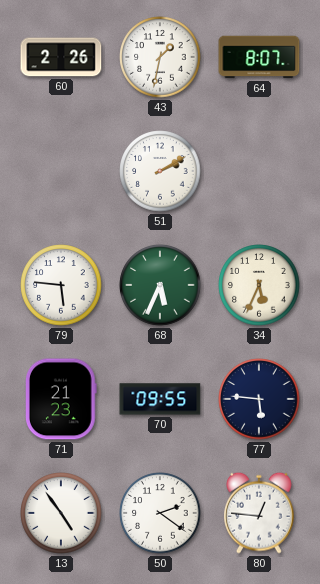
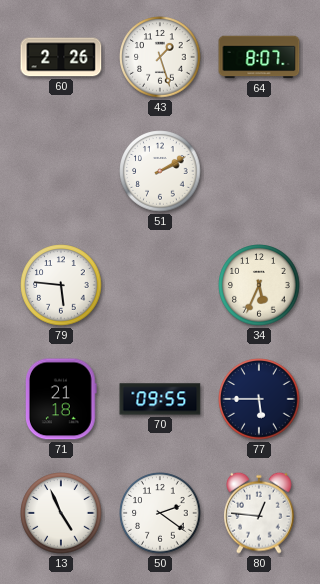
43: 1:32 -> 1:27 (160, 57)
68: 5:34 -> none (160, 285)
71: 21:23 -> 21:18 (61, 399)
77: 5:46 -> 5:45 (259, 399)
13: 4:54 -> 4:56 (61, 513)
